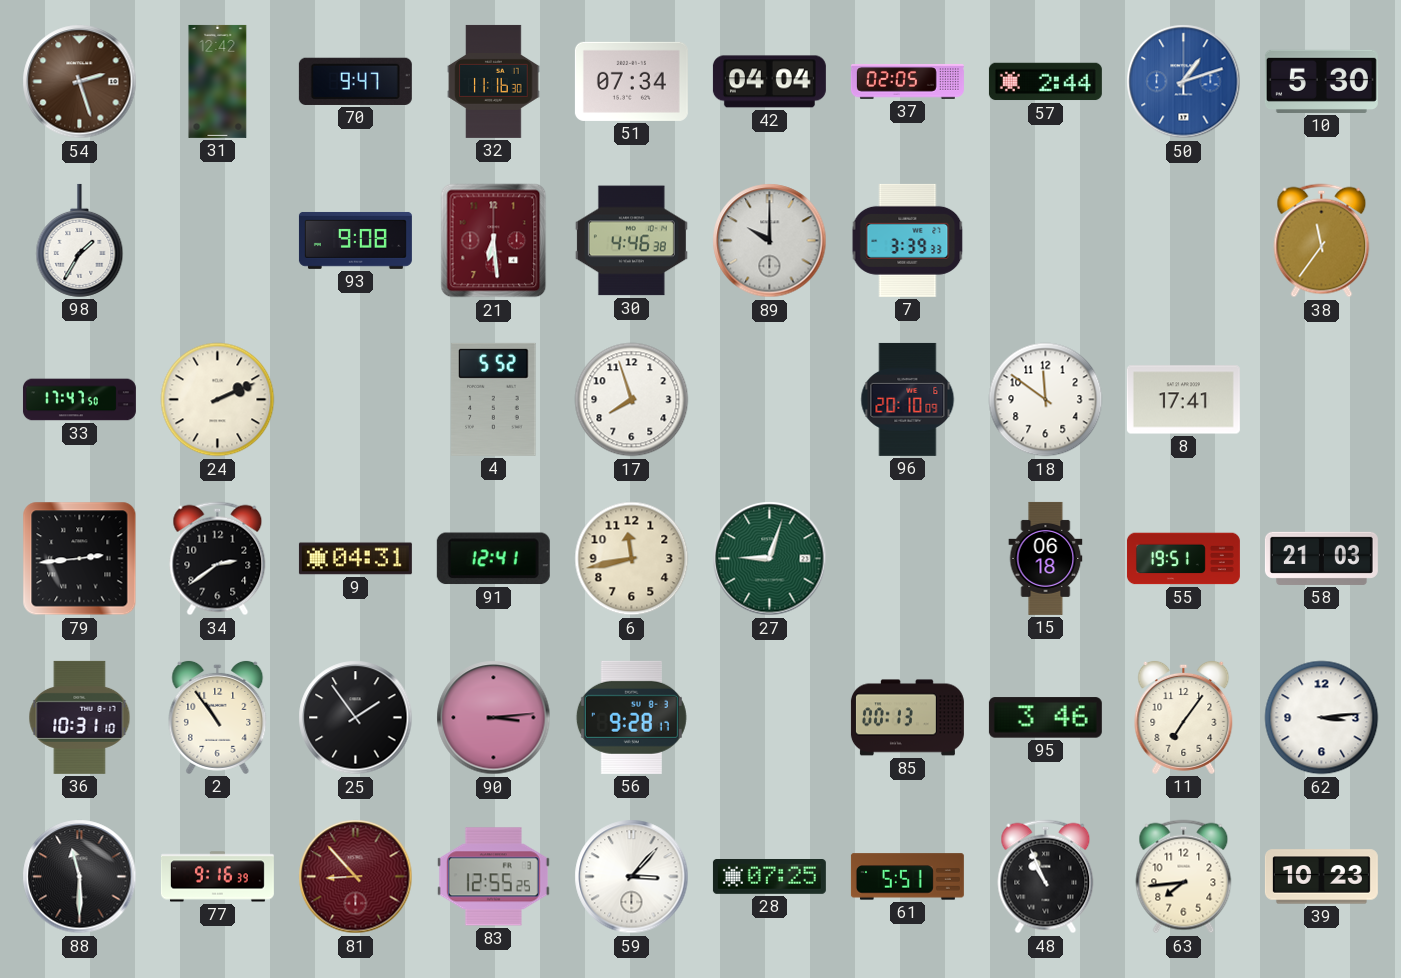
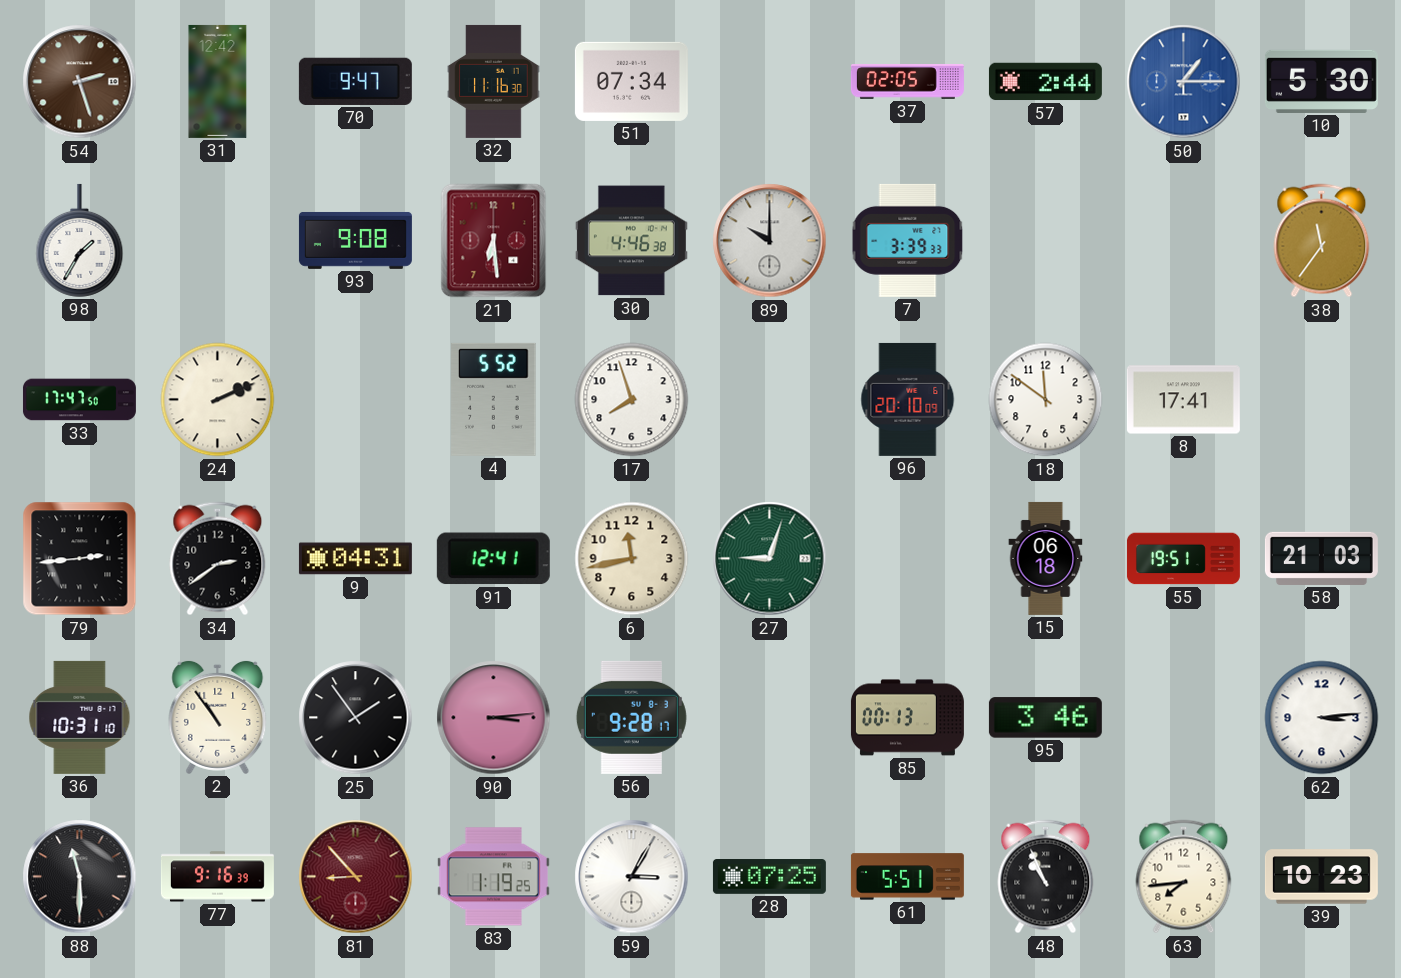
42: 04:04 -> none (769, 82)
50: 1:12 -> 1:15 (1184, 82)
11: 7:06 -> none (1184, 717)
83: 12:55 -> 1:19 (493, 877)
59: 3:07 -> 3:05 (632, 877)
